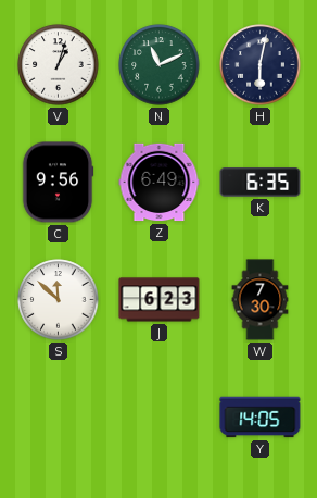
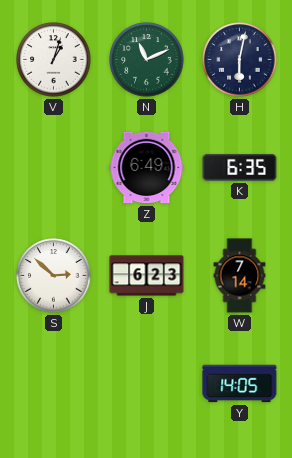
C: 9:56 -> none (58, 183)
S: 11:52 -> 2:52 (54, 276)
W: 7:30 -> 7:14 (240, 276)
